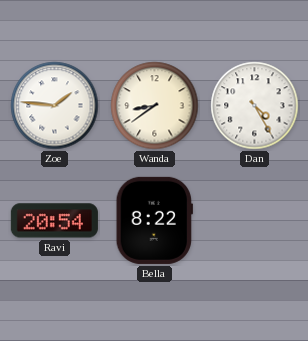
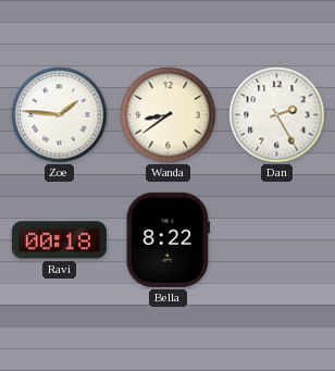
Dan: 4:25 -> 2:25 (277, 115)
Ravi: 20:54 -> 00:18 (59, 240)
